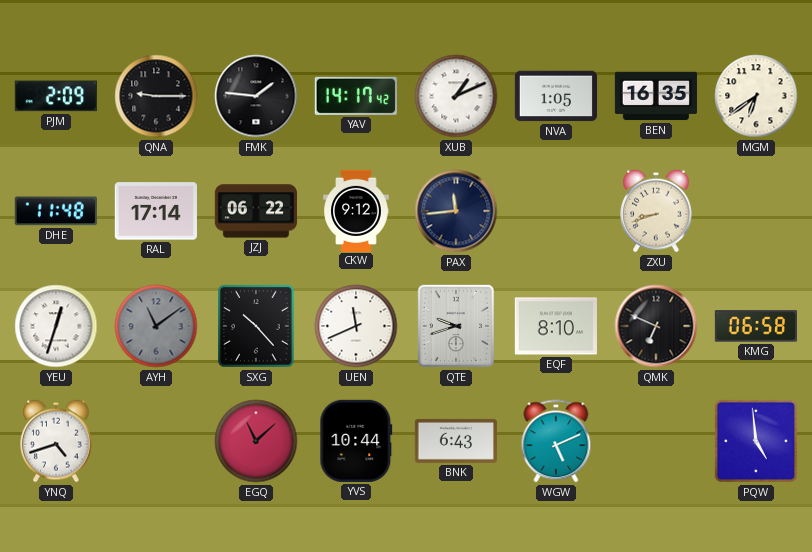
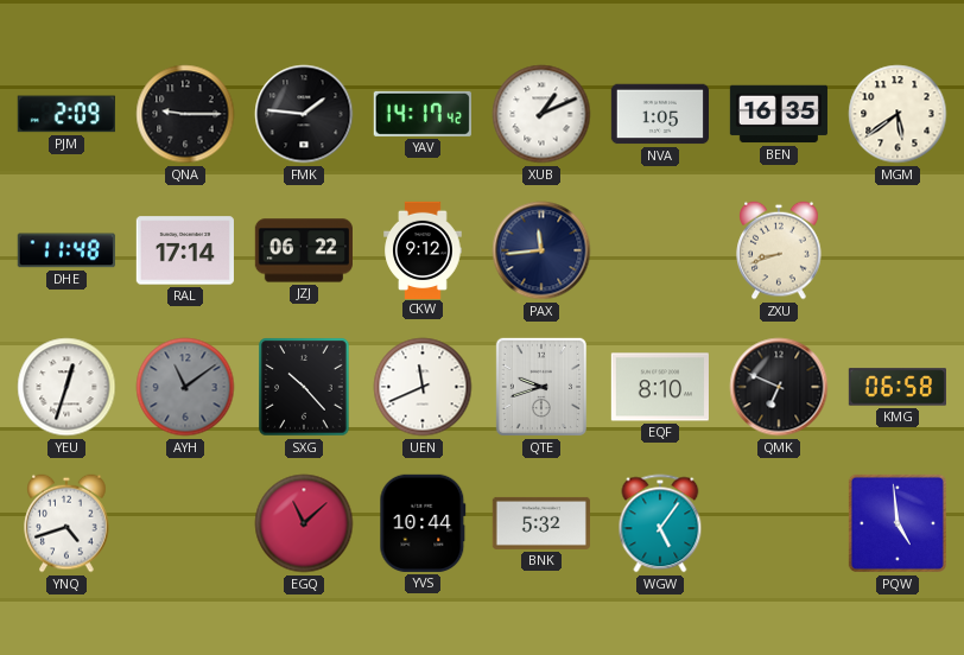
MGM: 6:39 -> 5:39 (898, 114)
BNK: 6:43 -> 5:32 (540, 523)
WGW: 5:11 -> 5:06 (660, 523)
